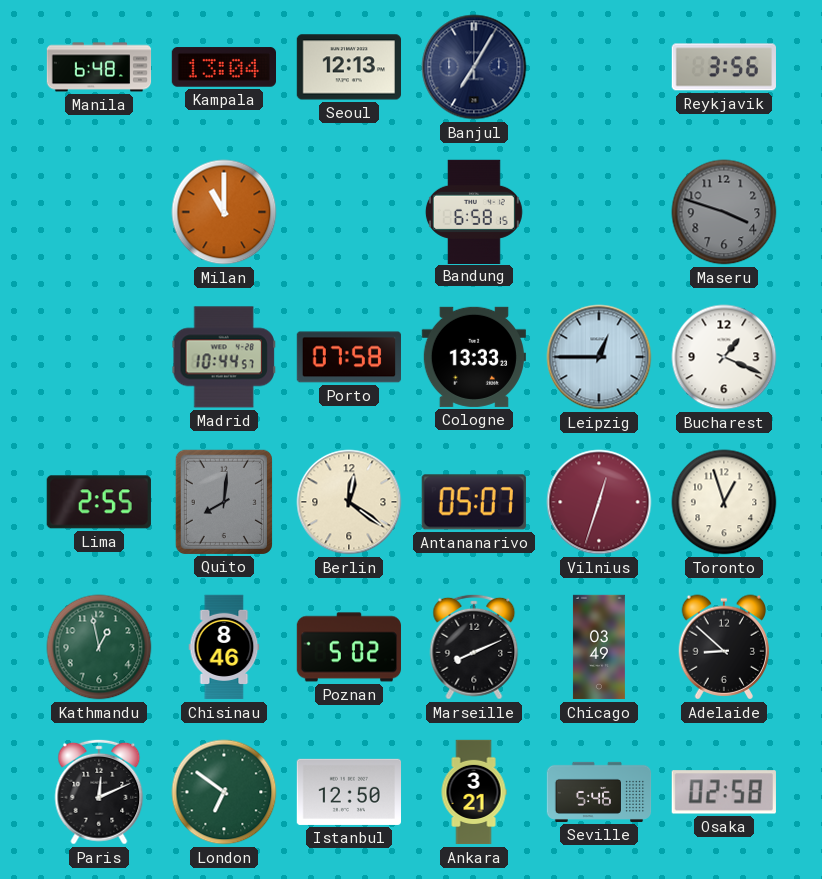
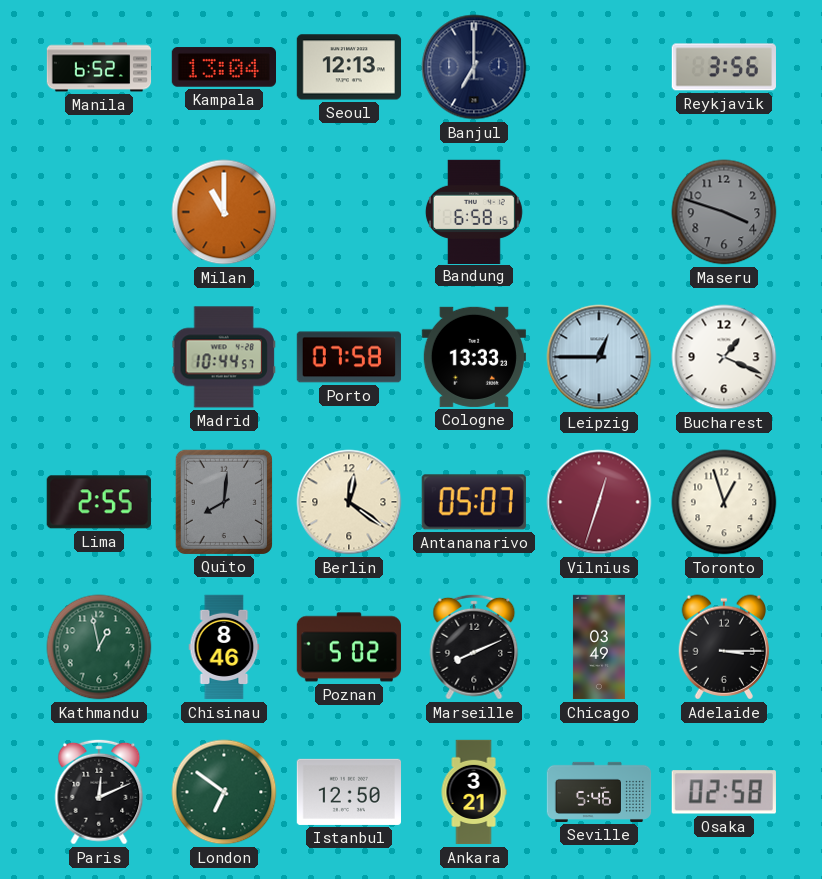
Manila: 6:48 -> 6:52 (99, 67)
Banjul: 7:05 -> 7:00 (474, 67)
Adelaide: 8:52 -> 3:15 (724, 647)
